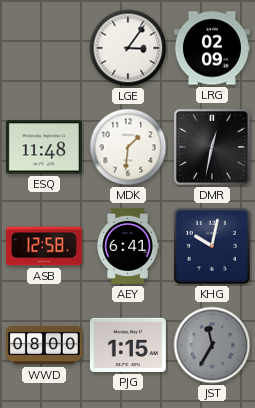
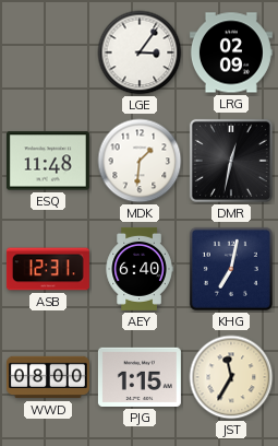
ASB: 12:58 -> 12:31 (48, 269)
AEY: 6:41 -> 6:40 (140, 269)
KHG: 10:02 -> 7:02 (231, 269)
JST dial: grey -> cream (231, 377)
